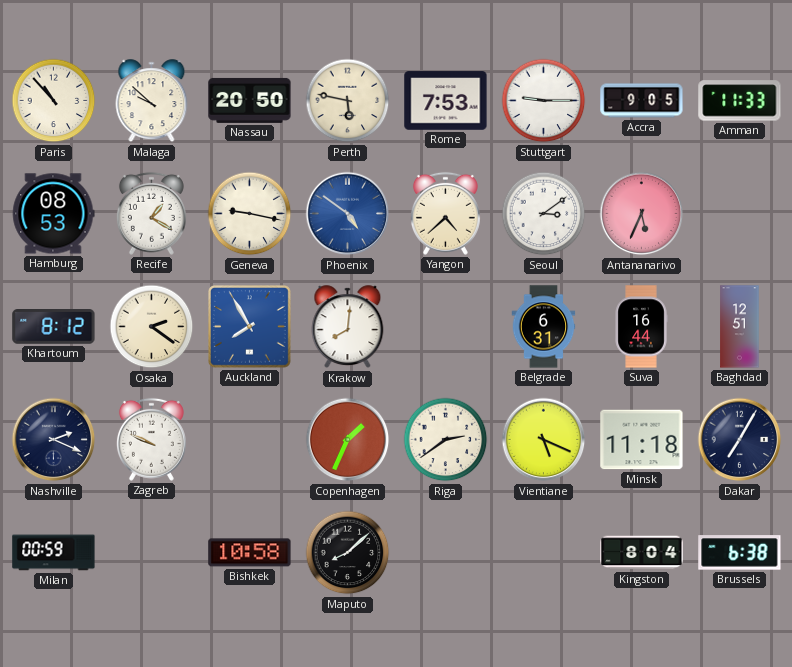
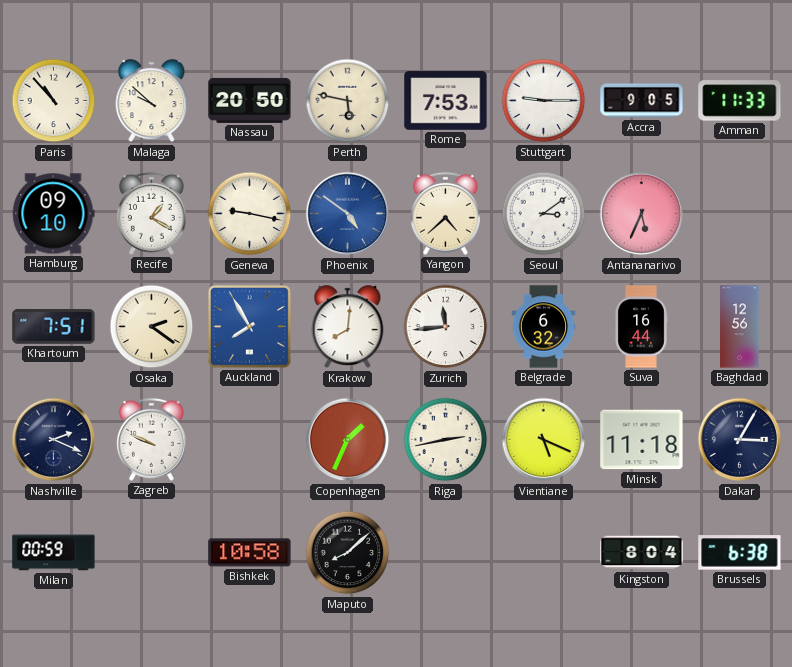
Hamburg: 08:53 -> 09:10 (53, 214)
Khartoum: 8:12 -> 7:51 (54, 327)
Zurich: none -> 11:44 (446, 327)
Belgrade: 6:31 -> 6:32 (544, 327)
Baghdad: 12:51 -> 12:56 (740, 327)
Riga: 2:39 -> 2:43 (446, 440)
Dakar: 7:05 -> 3:05 (740, 440)
